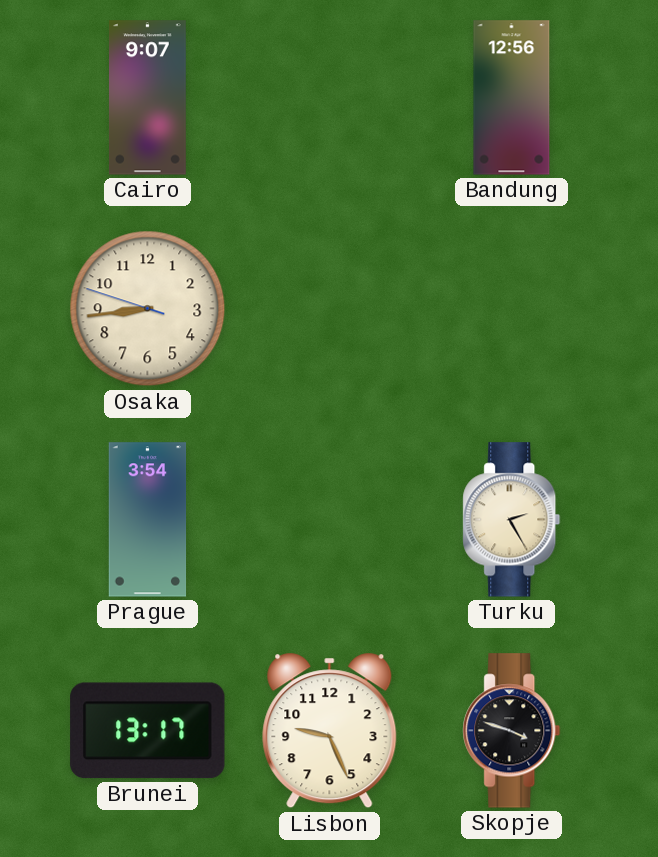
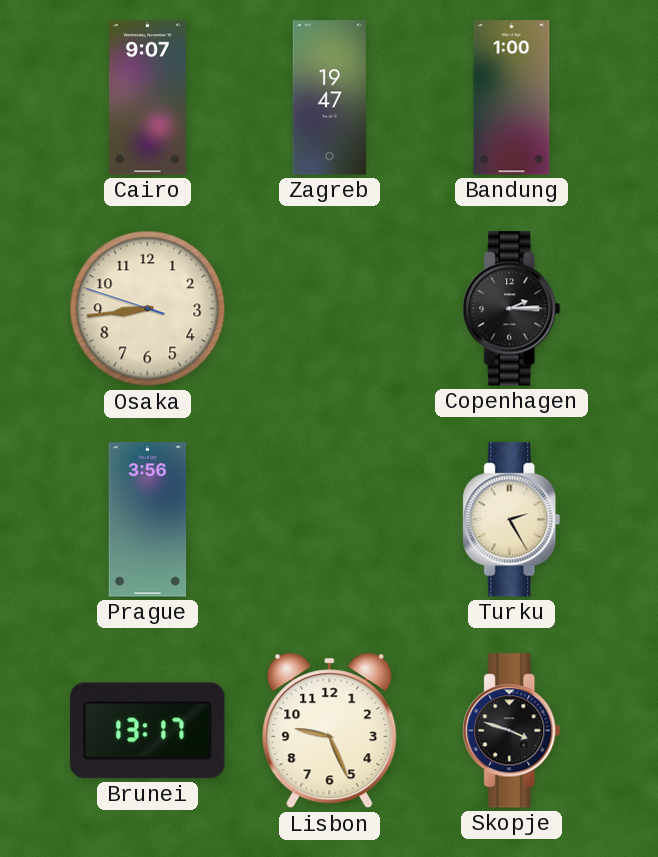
Zagreb: none -> 19:47 (330, 98)
Bandung: 12:56 -> 1:00 (512, 98)
Copenhagen: none -> 2:15 (512, 309)
Prague: 3:54 -> 3:56 (148, 520)
